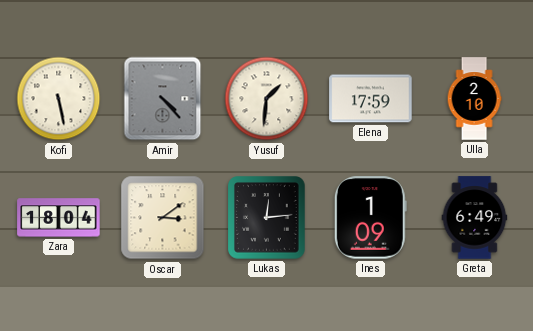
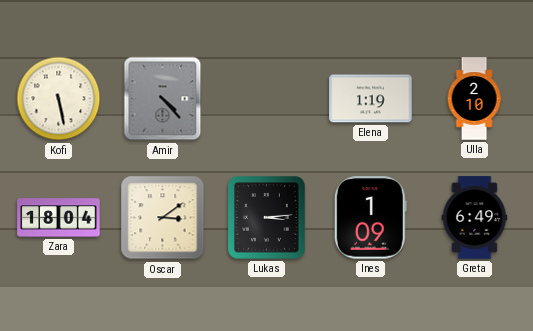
Yusuf: 1:31 -> none (267, 99)
Elena: 17:59 -> 1:19 (371, 99)
Lukas: 12:14 -> 3:14 (267, 218)
